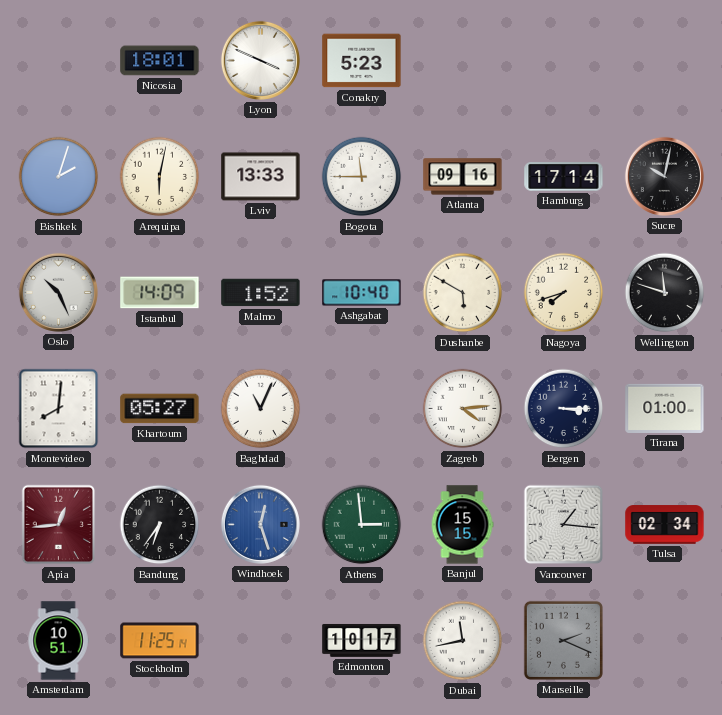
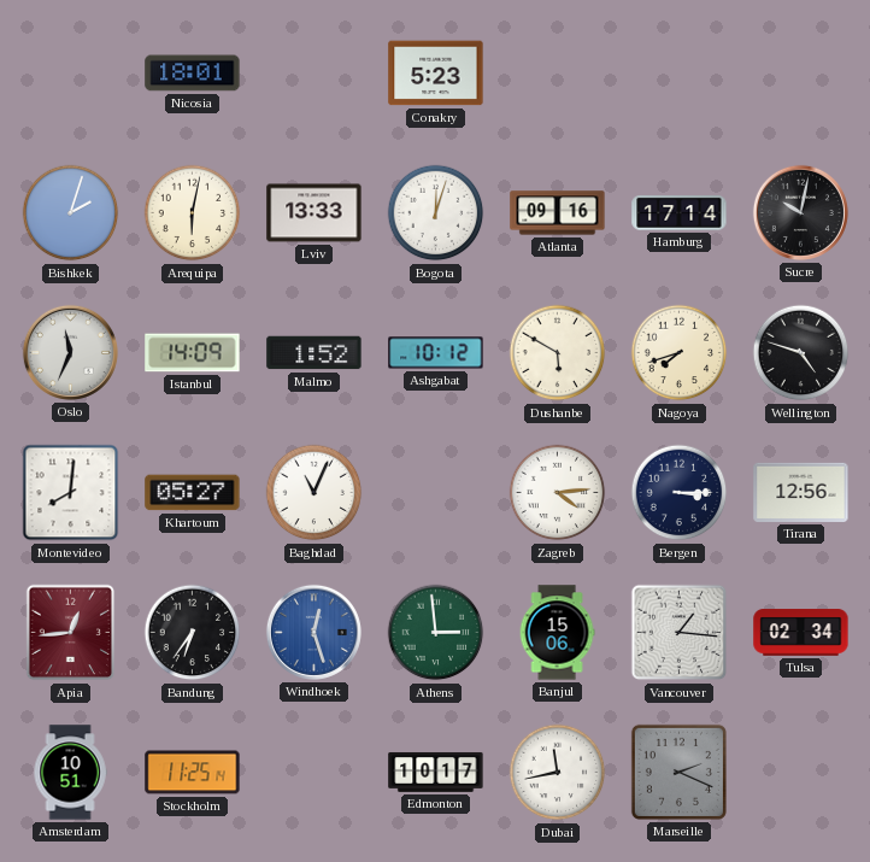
Lyon: 3:49 -> none (260, 60)
Bogota: 11:45 -> 12:03 (436, 213)
Oslo: 10:26 -> 11:34 (70, 352)
Ashgabat: 10:40 -> 10:12 (436, 353)
Wellington: 11:48 -> 4:48 (801, 353)
Tirana: 01:00 -> 12:56 (801, 492)
Banjul: 15:15 -> 15:06 (557, 633)
